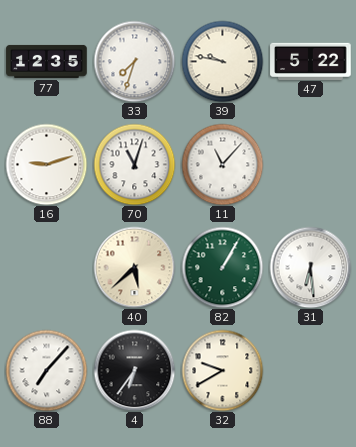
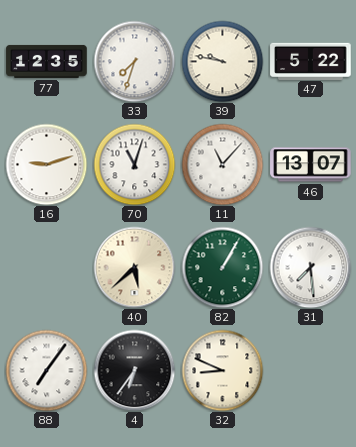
46: none -> 13:07 (311, 165)
31: 6:29 -> 7:29 (310, 267)
88: 7:07 -> 7:06 (46, 370)
32: 9:40 -> 8:49 (222, 370)
